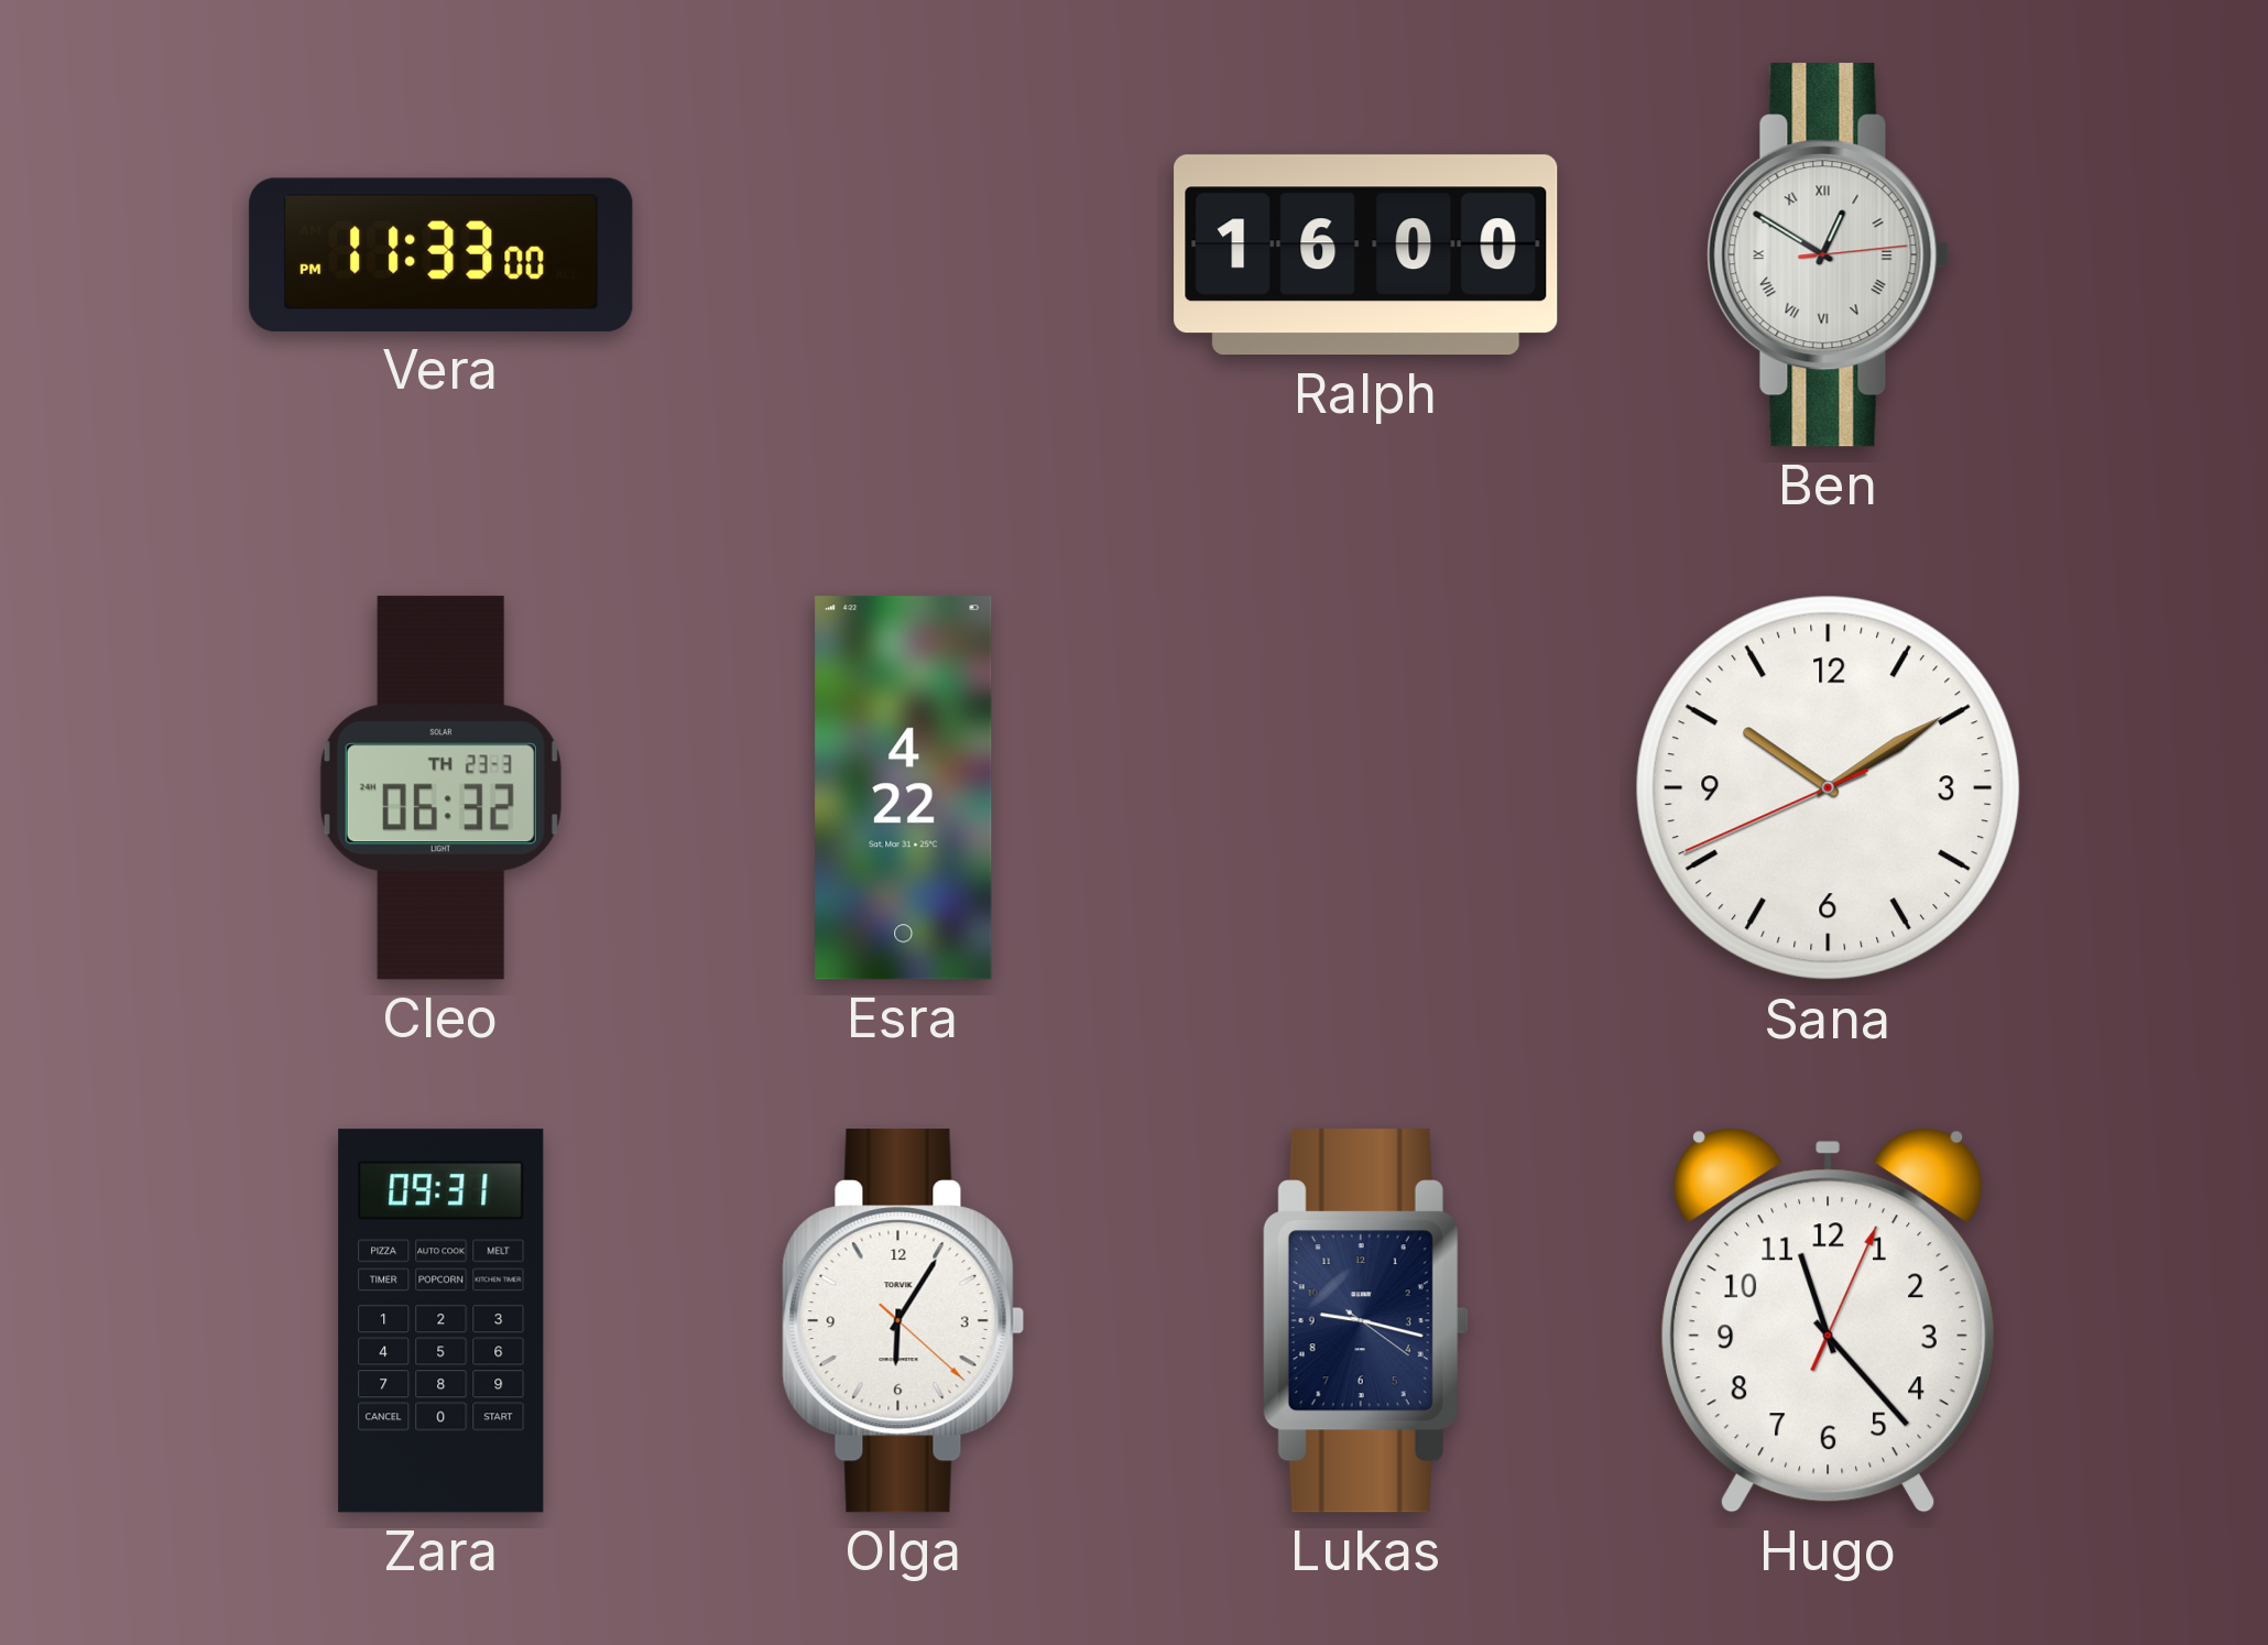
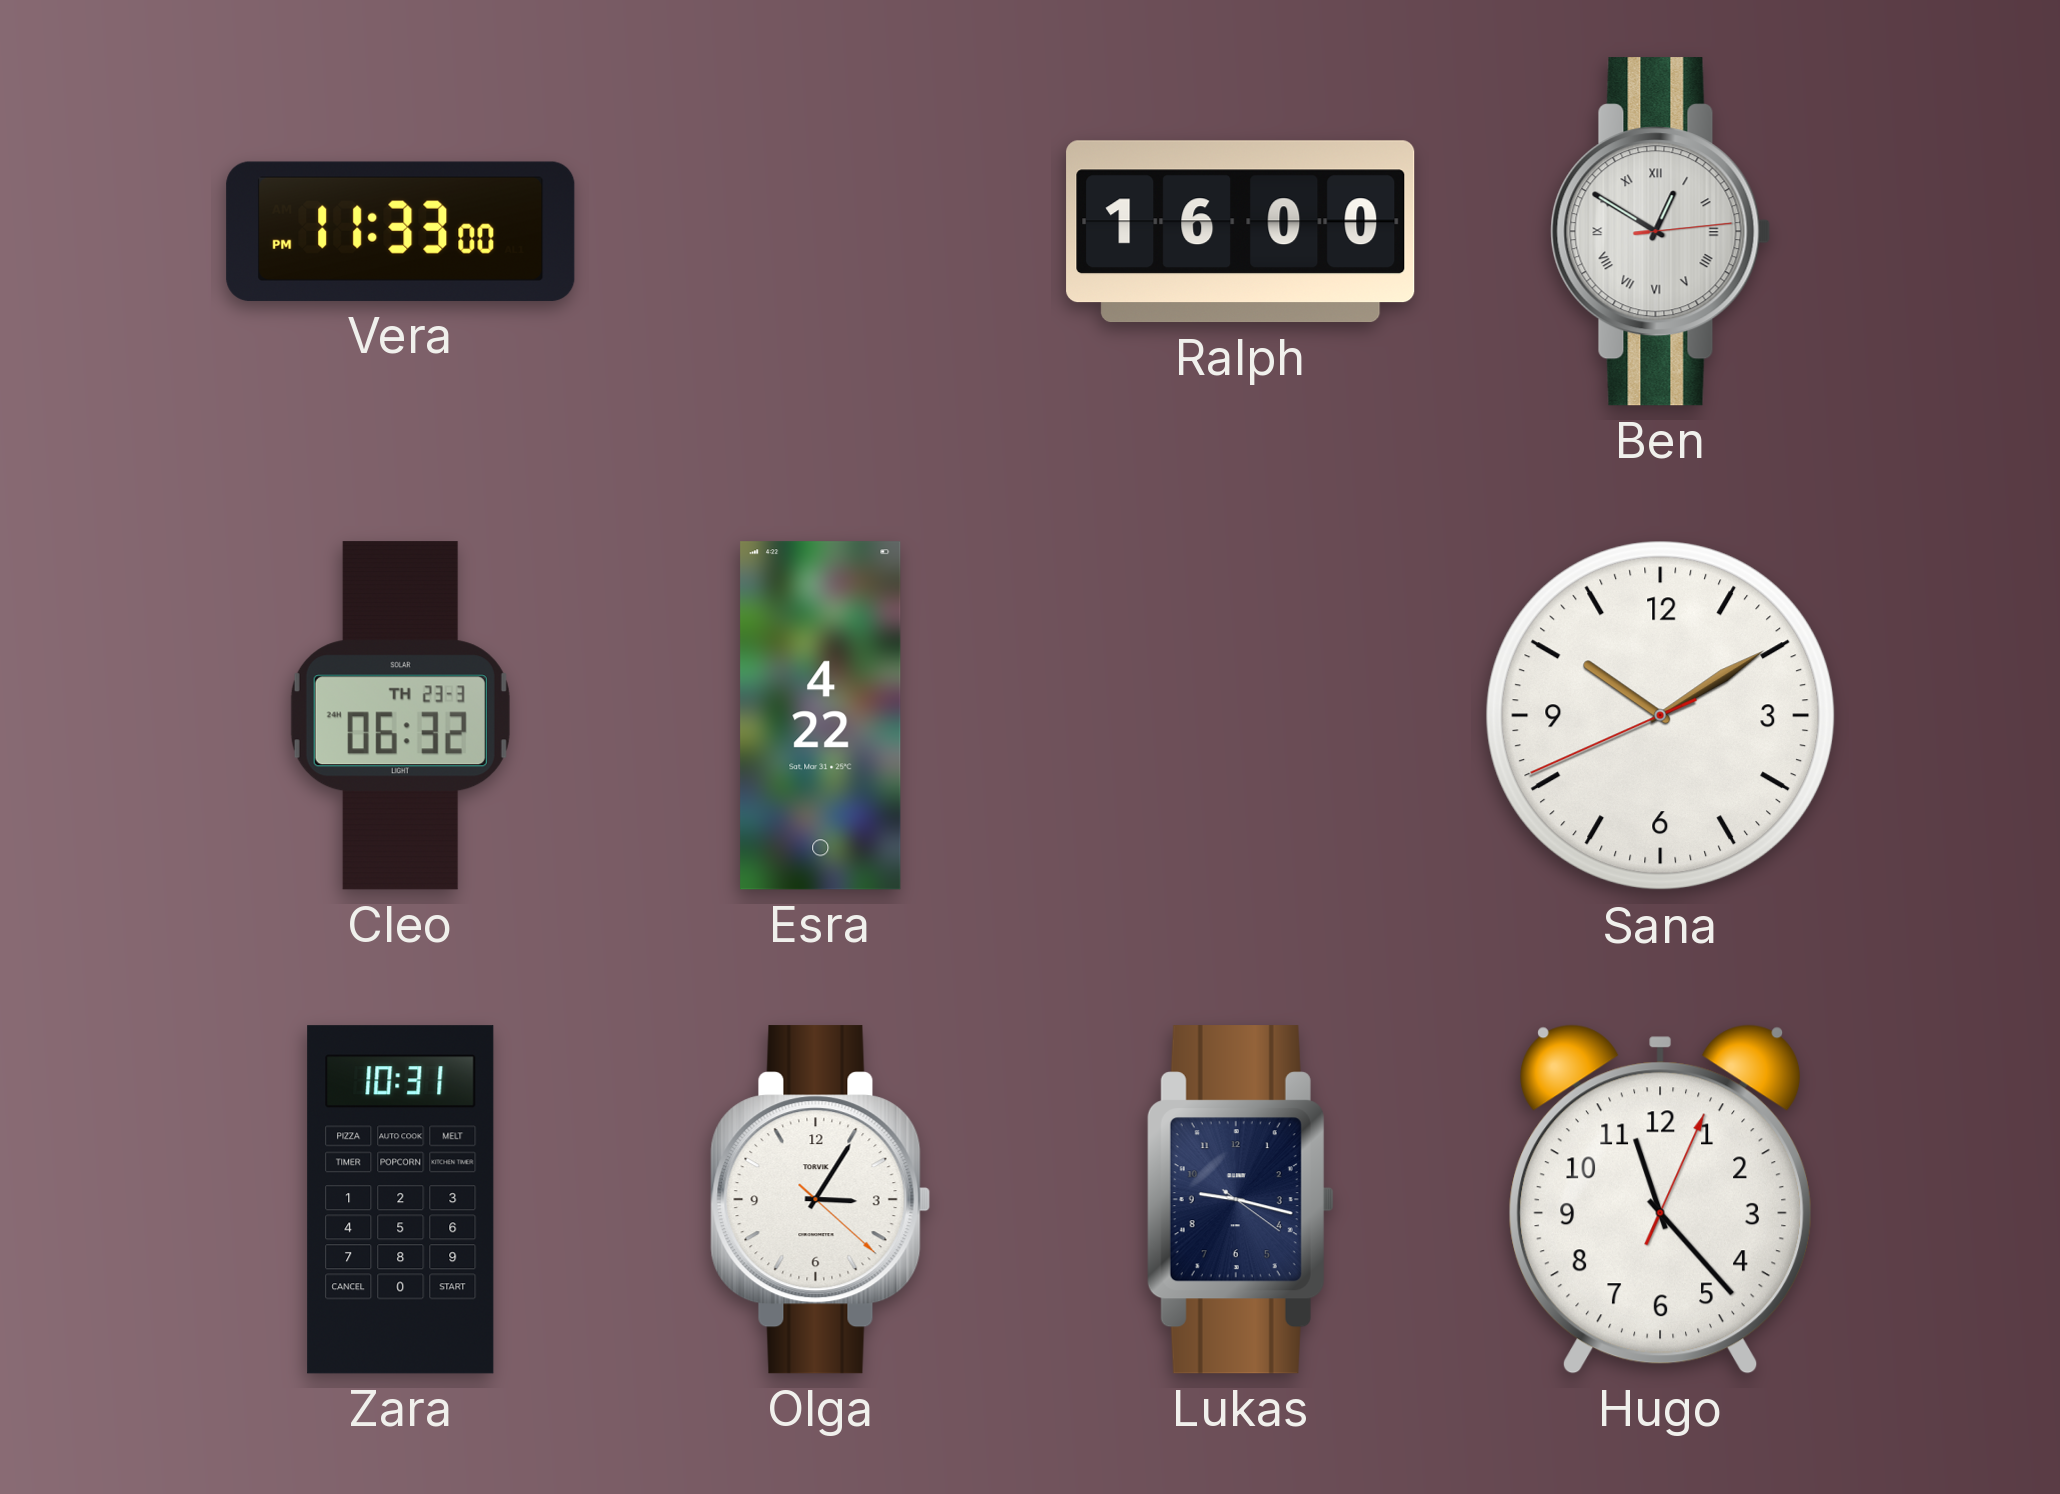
Zara: 09:31 -> 10:31 (401, 1200)
Olga: 6:05 -> 3:05 (821, 1200)
